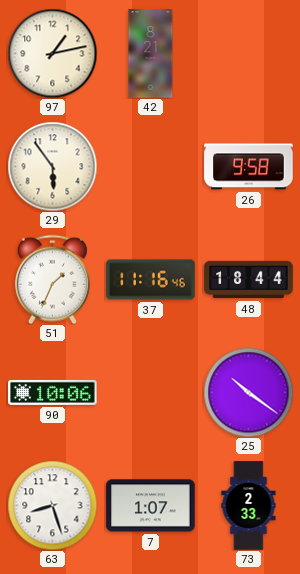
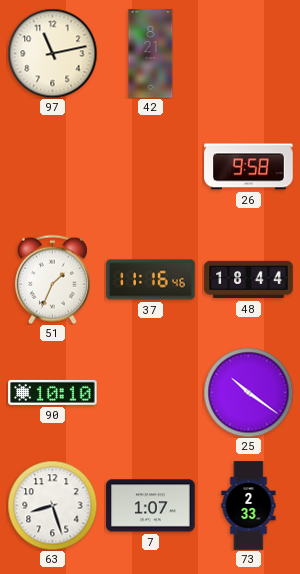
97: 1:13 -> 11:13 (52, 53)
29: 5:54 -> none (52, 166)
90: 10:06 -> 10:10 (53, 392)
